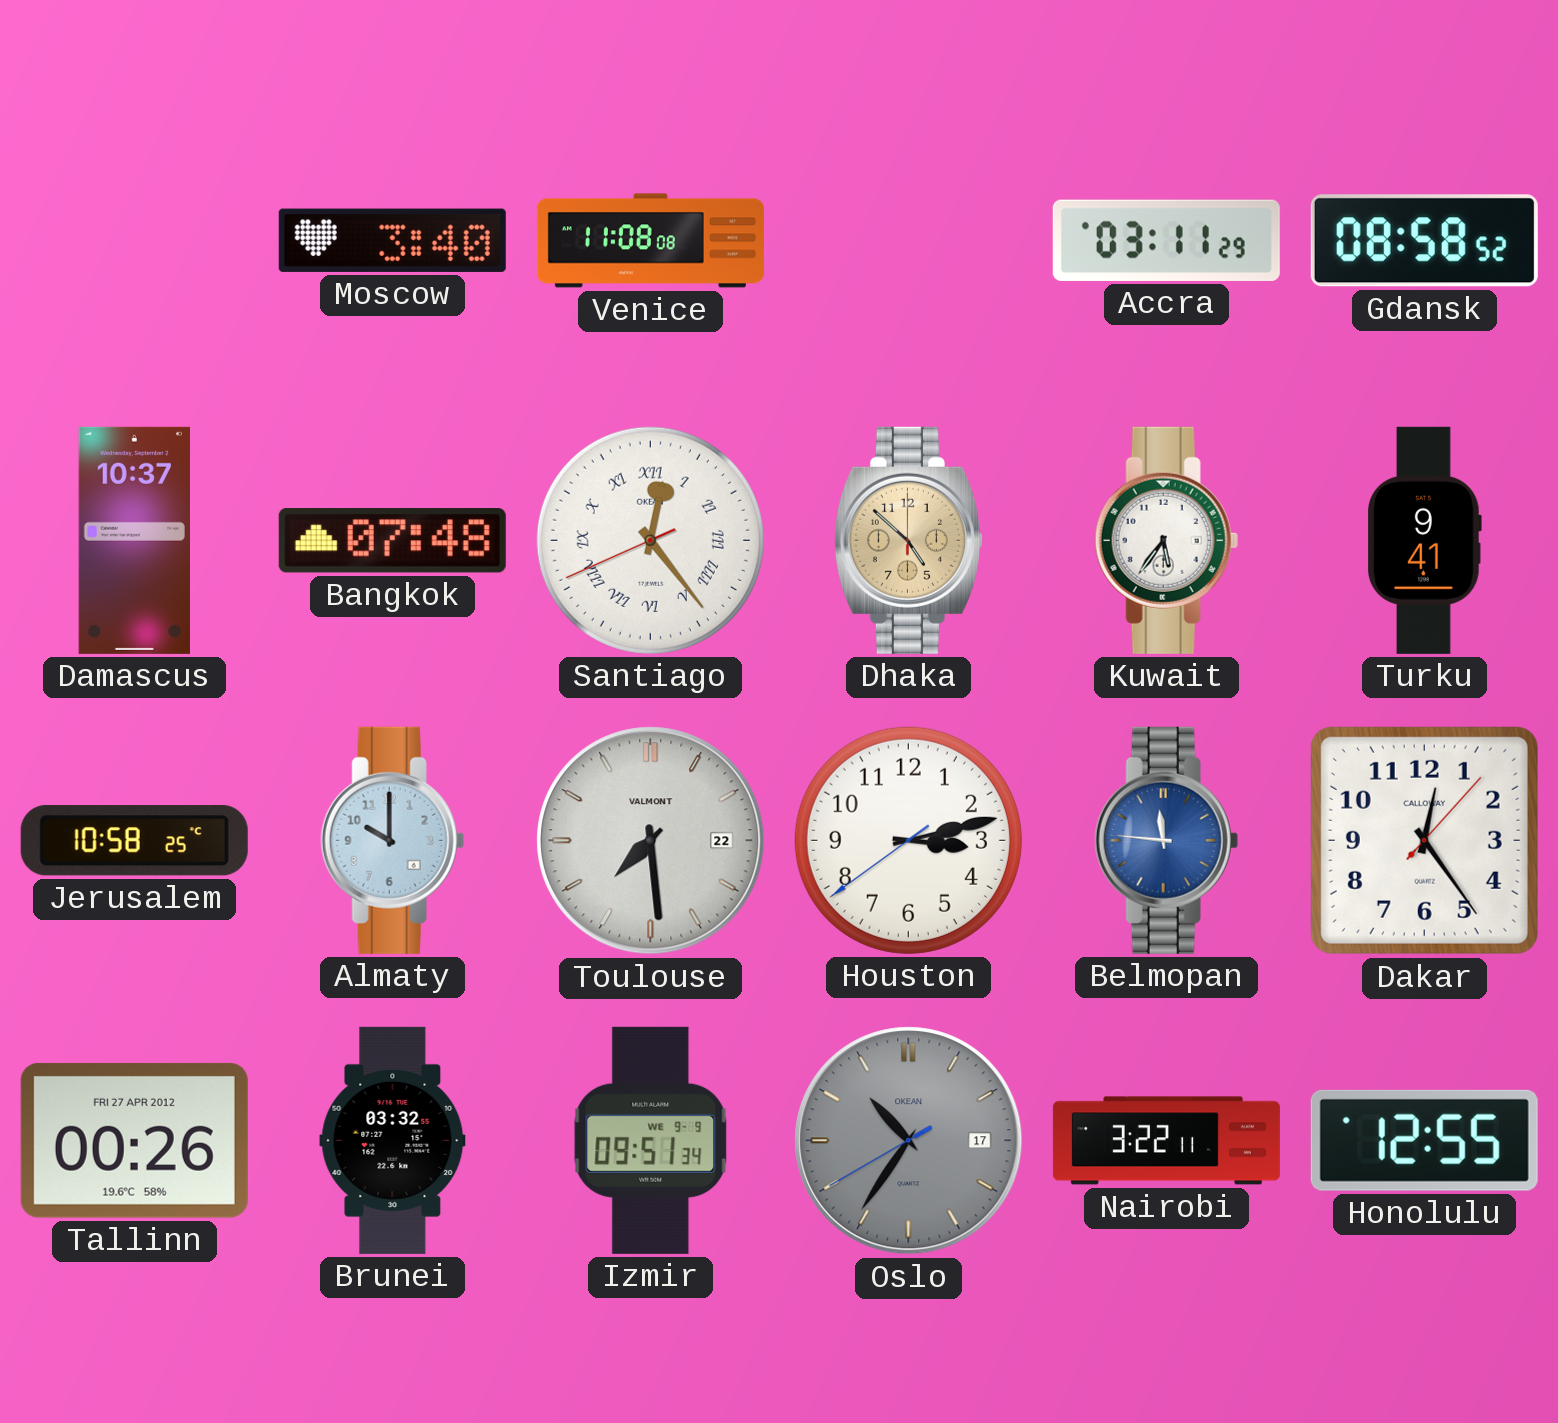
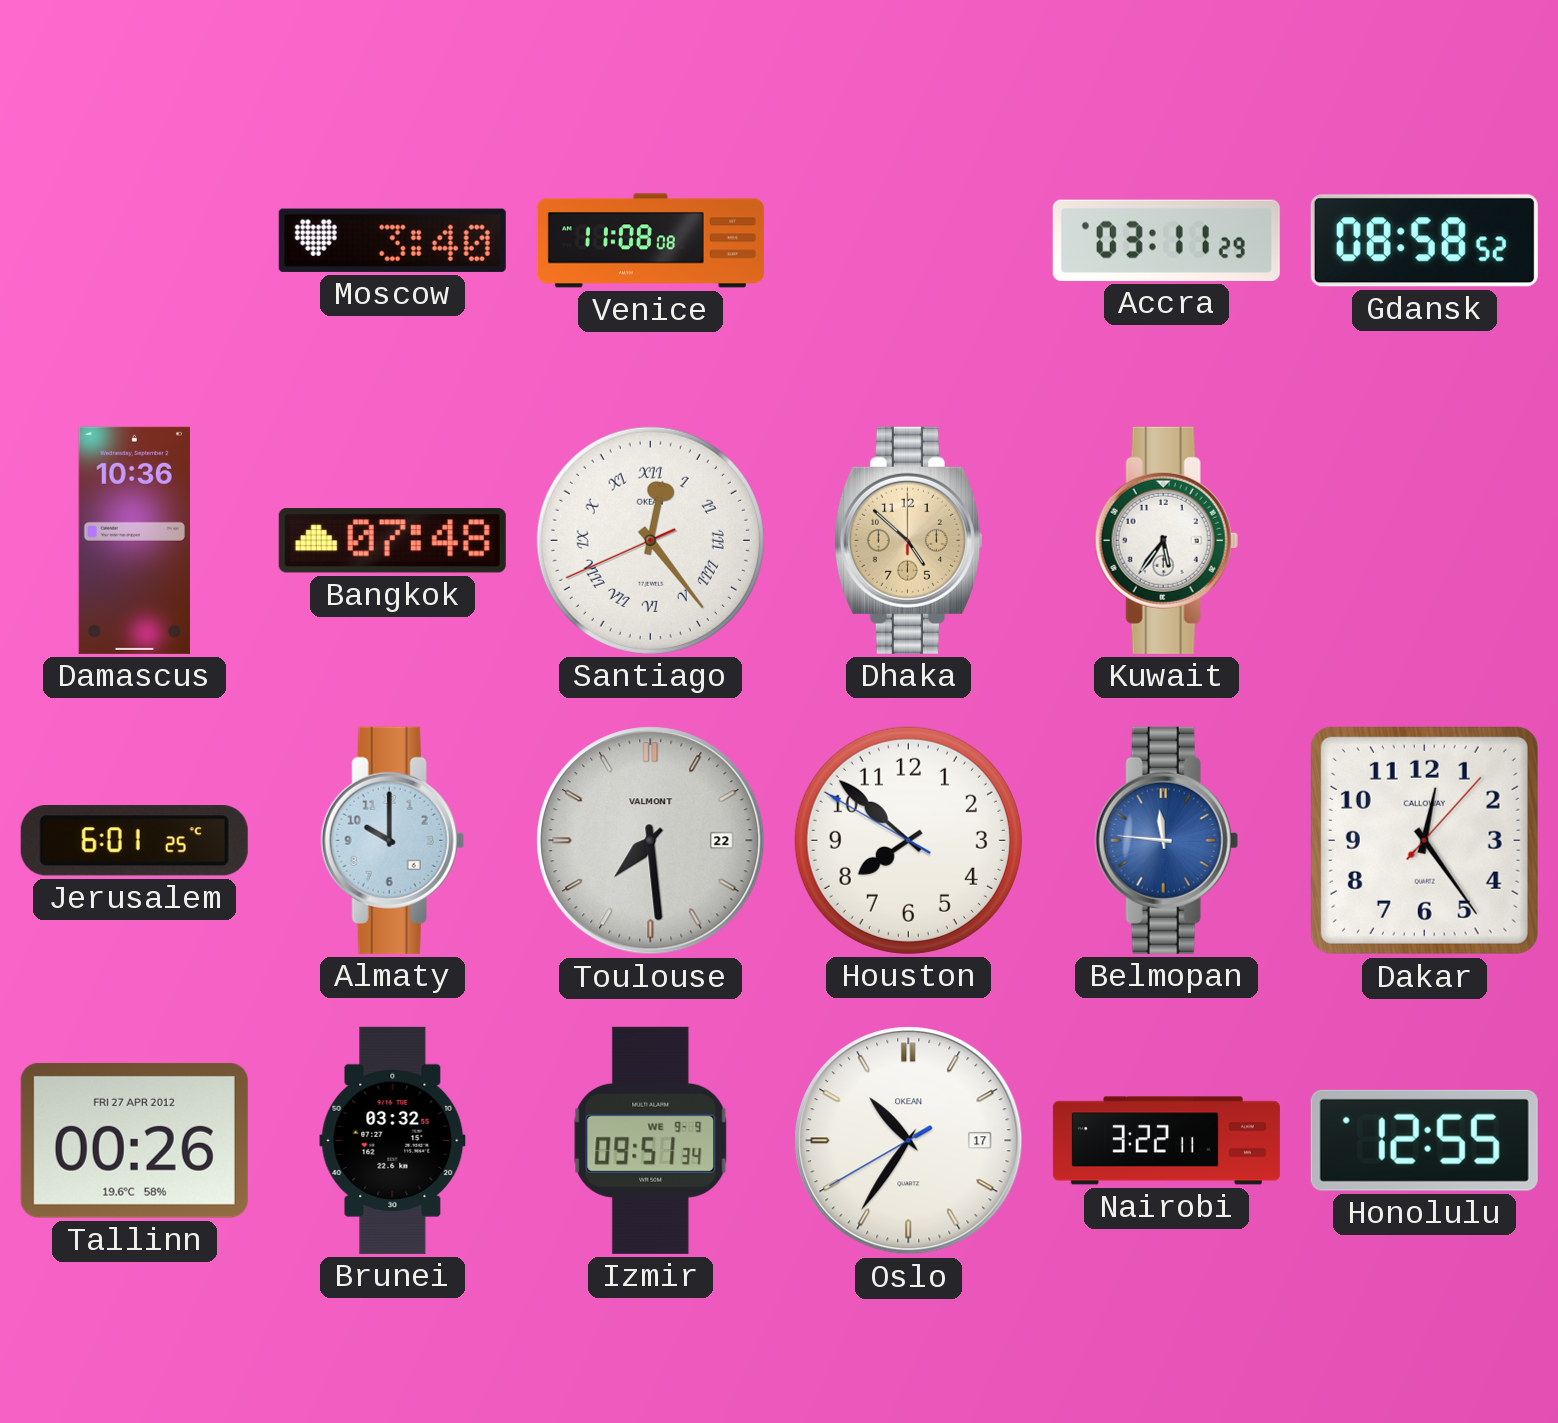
Damascus: 10:37 -> 10:36 (134, 540)
Turku: 9:41 -> none (1424, 540)
Jerusalem: 10:58 -> 6:01 (134, 841)
Houston: 3:12 -> 7:51 (908, 840)
Oslo dial: grey -> white (909, 1141)
